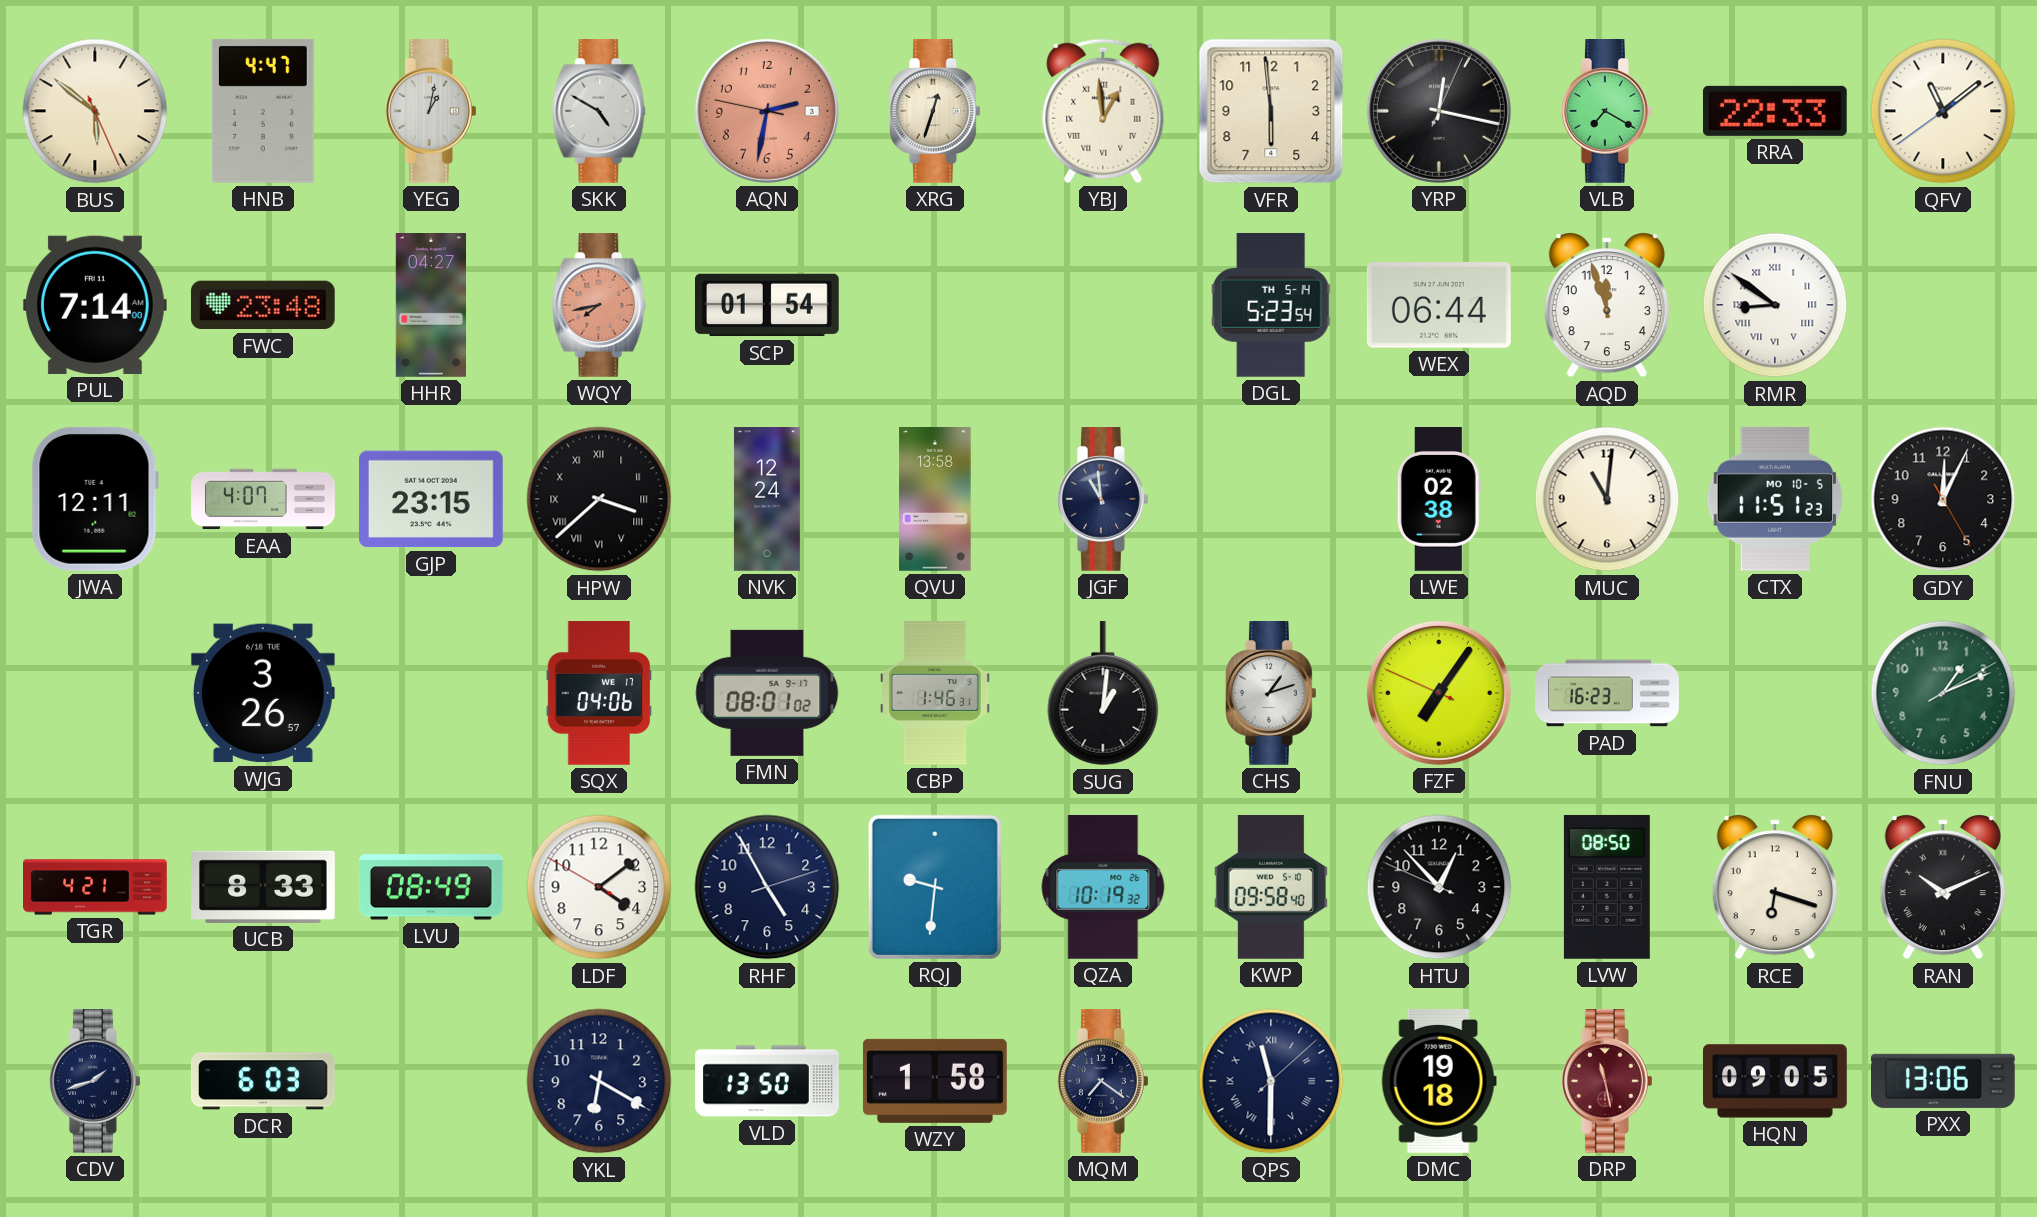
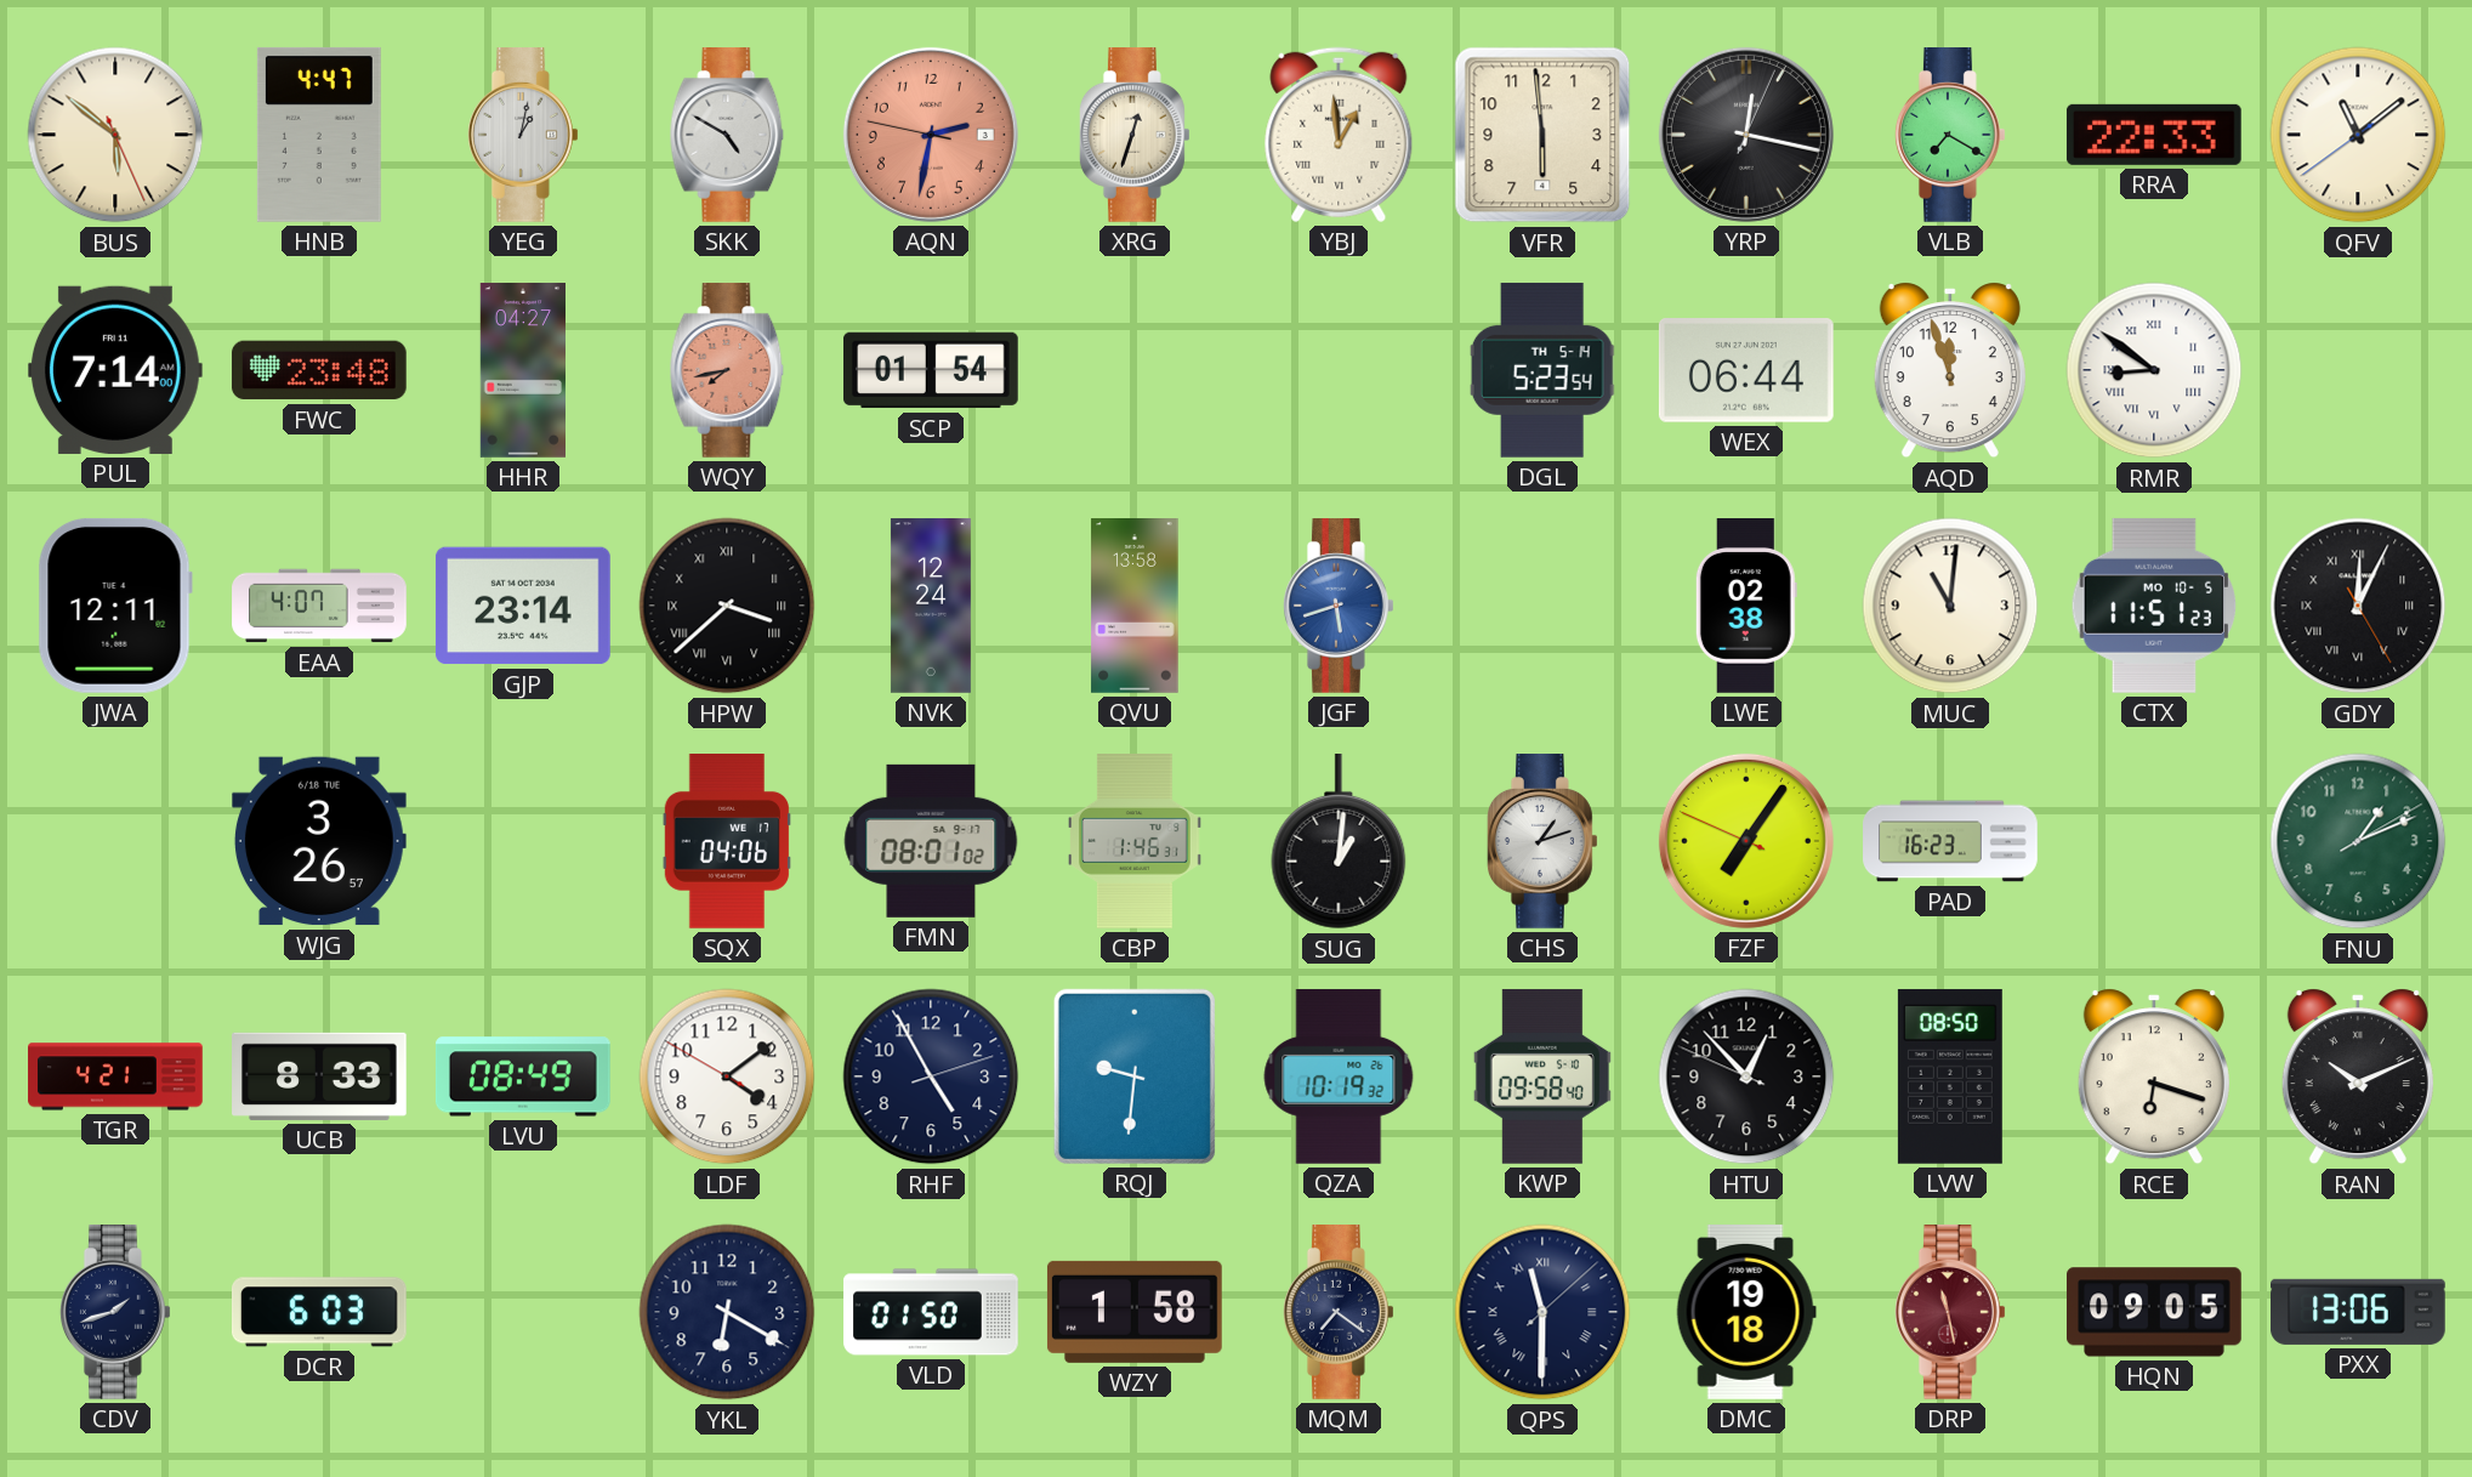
GJP: 23:15 -> 23:14 (523, 606)
JGF: 10:59 -> 5:42 (1339, 607)
JGF dial: navy -> blue (1339, 607)
GDY numerals: Arabic -> Roman (2358, 606)
VLD: 13:50 -> 01:50 (931, 1312)
